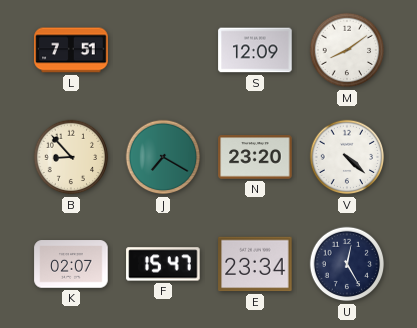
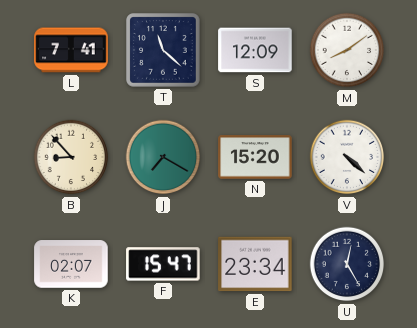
L: 7:51 -> 7:41 (71, 50)
T: none -> 11:22 (163, 50)
N: 23:20 -> 15:20 (255, 157)
